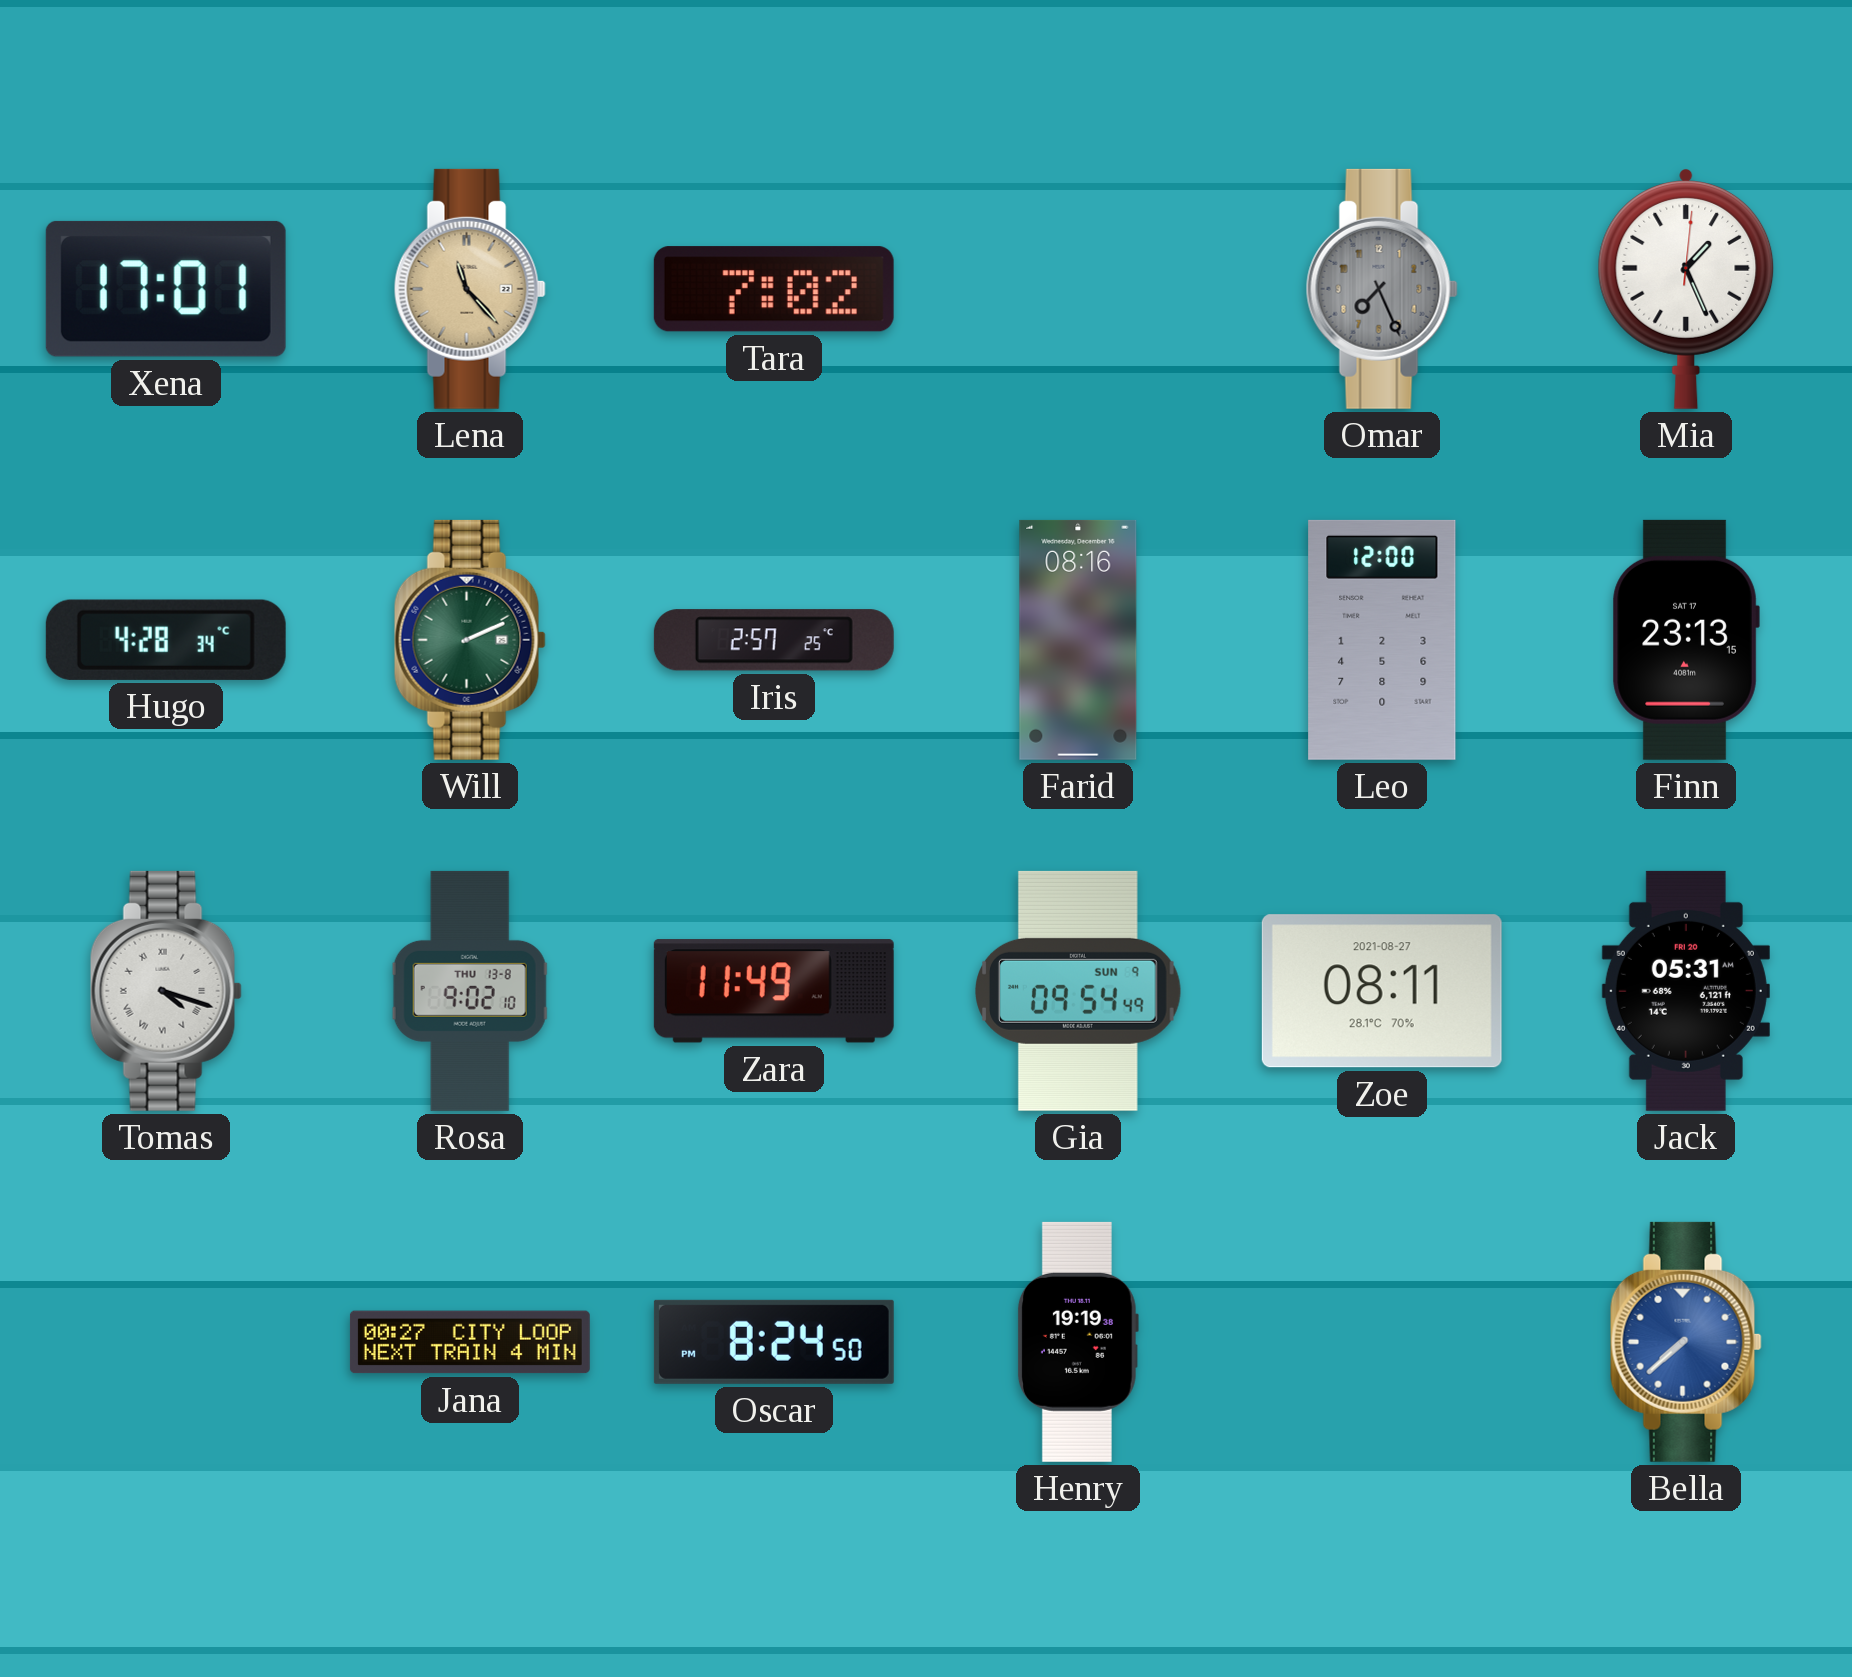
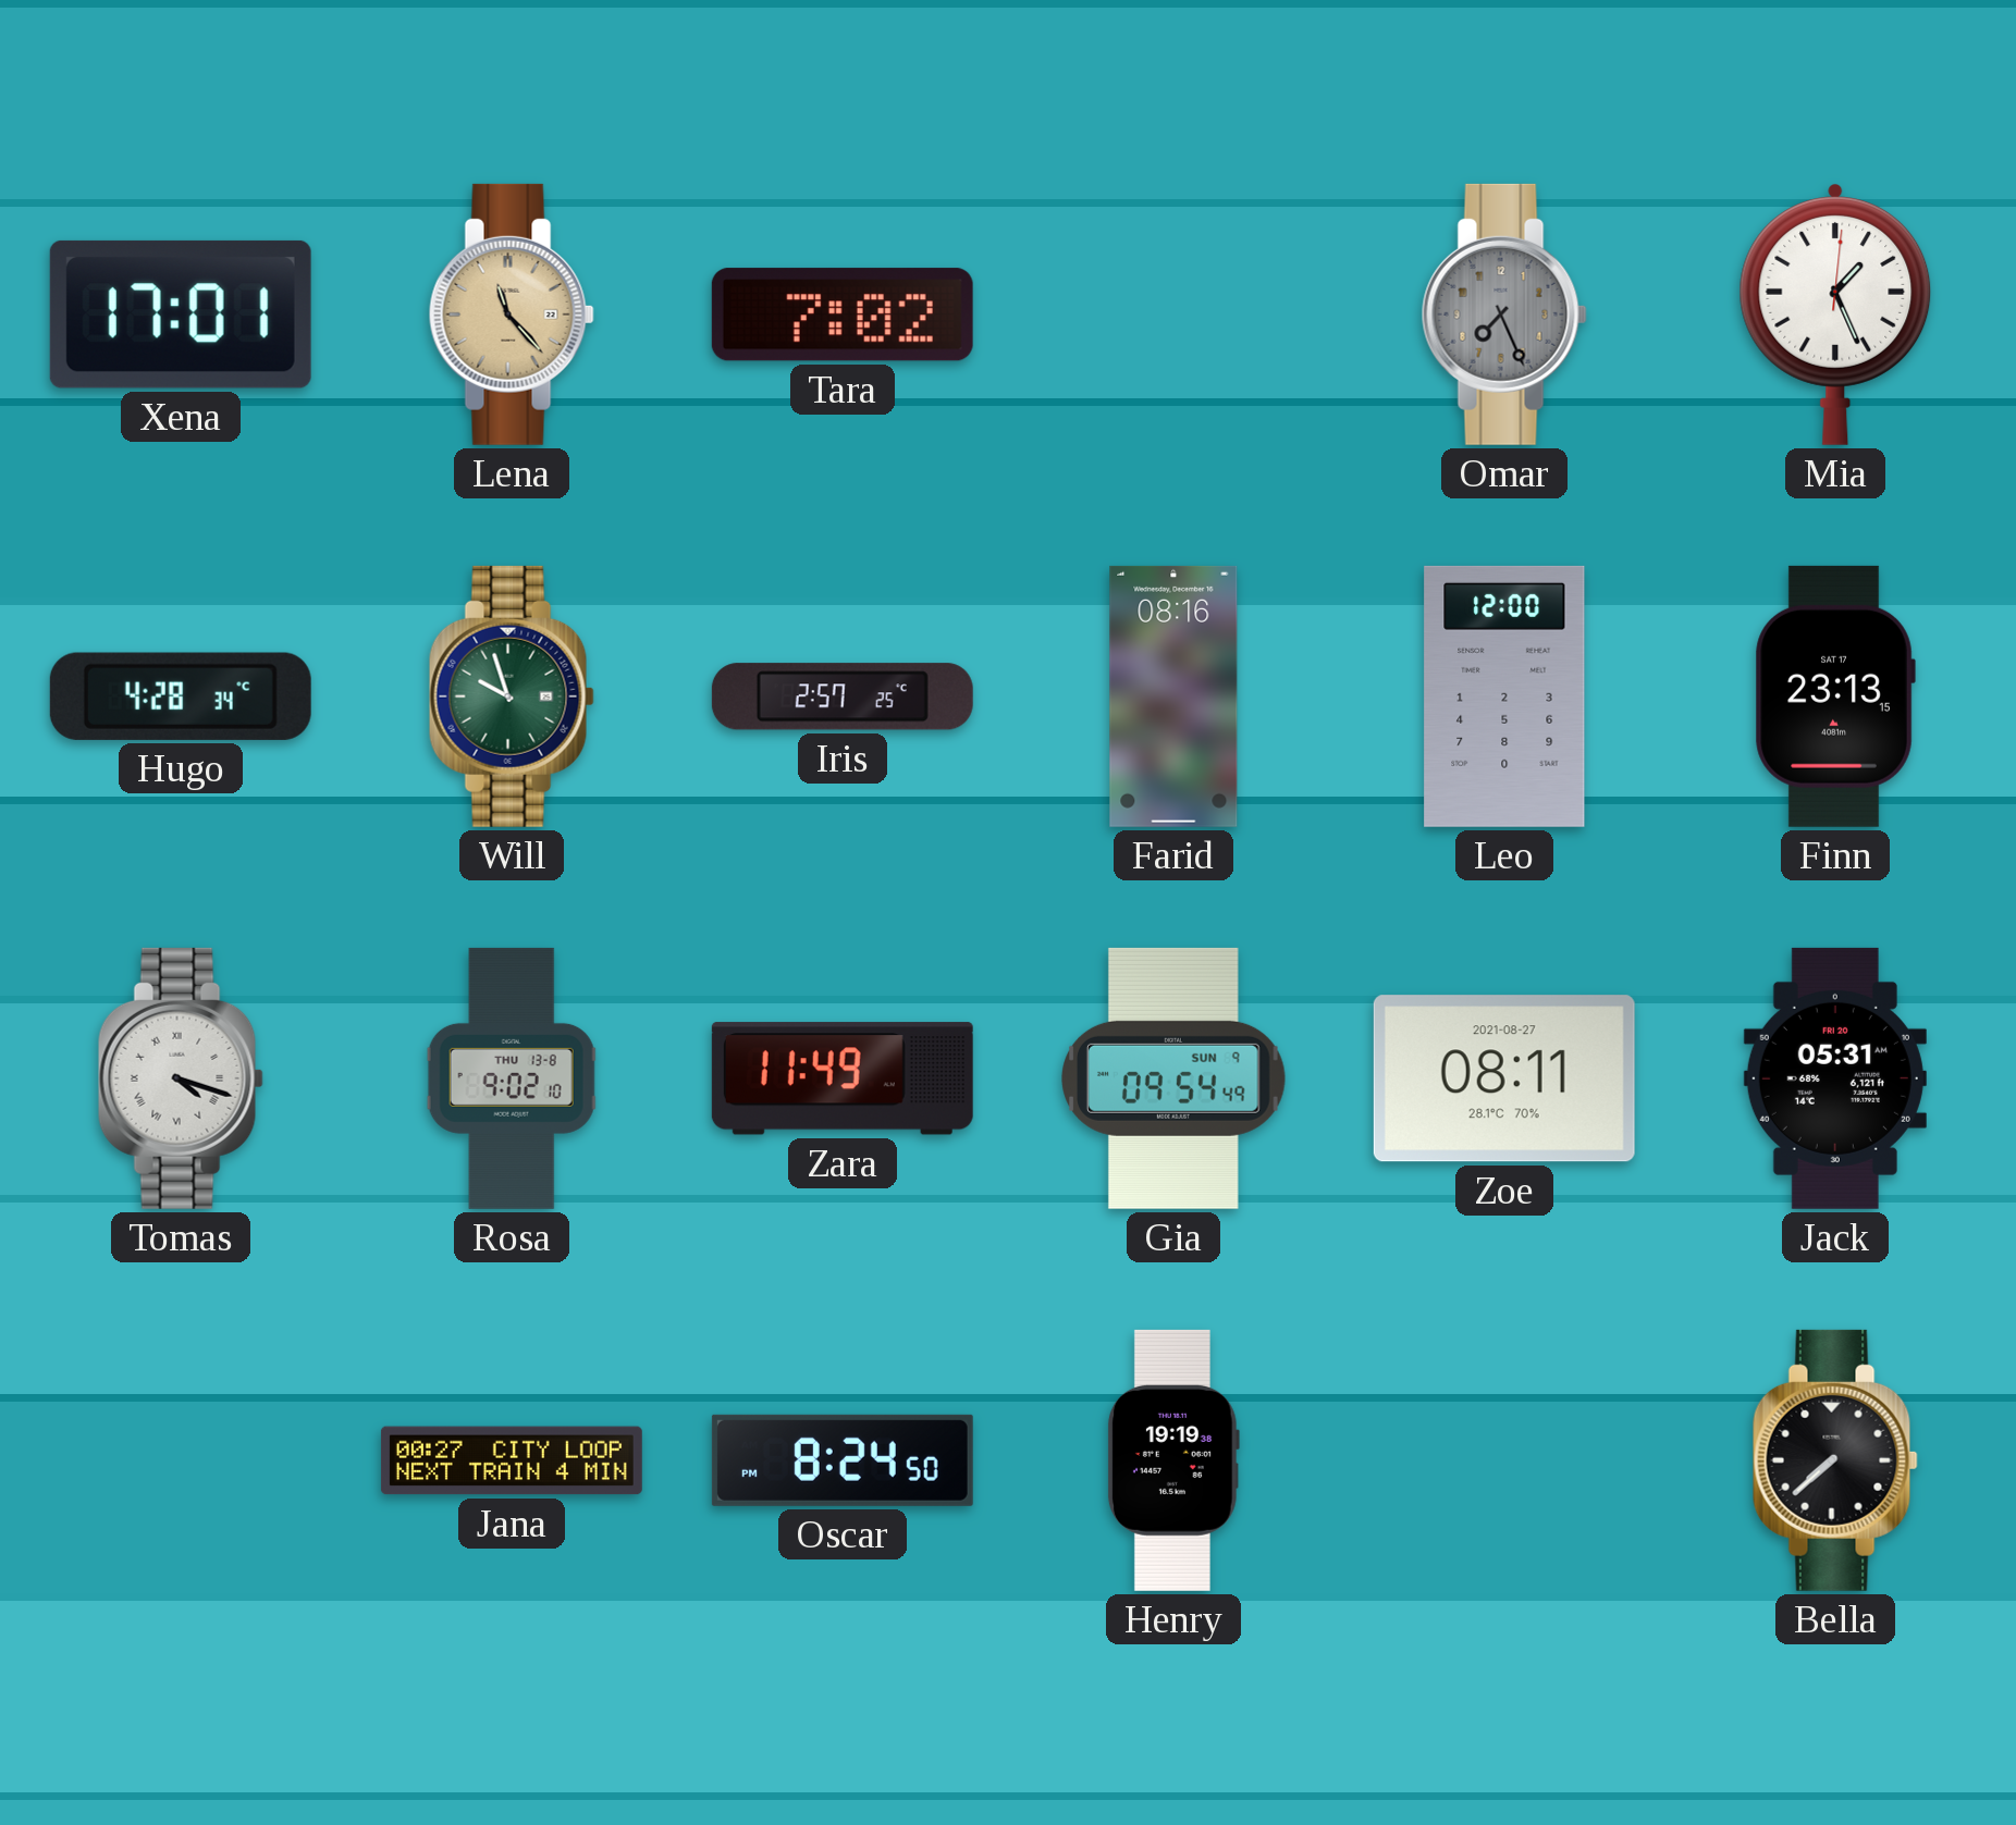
Will: 2:11 -> 9:57 (512, 696)
Bella dial: blue -> black (1835, 1460)
